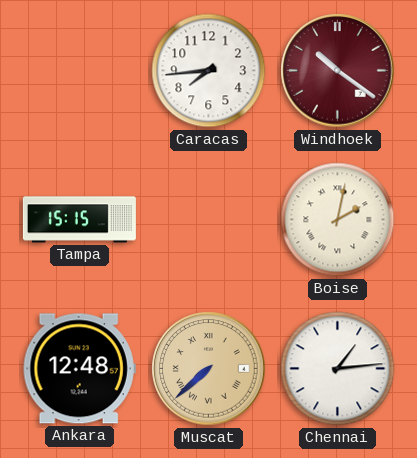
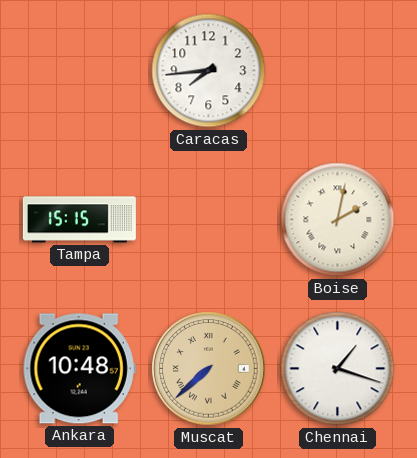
Windhoek: 10:21 -> none (338, 71)
Ankara: 12:48 -> 10:48 (79, 369)
Chennai: 1:14 -> 1:18 (338, 369)
